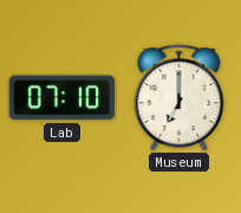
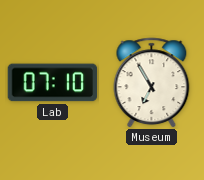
Museum: 7:00 -> 6:55 (152, 83)
